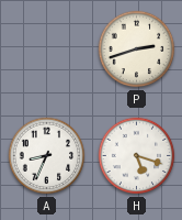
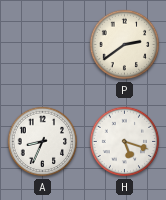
P: 2:42 -> 2:39 (125, 45)
